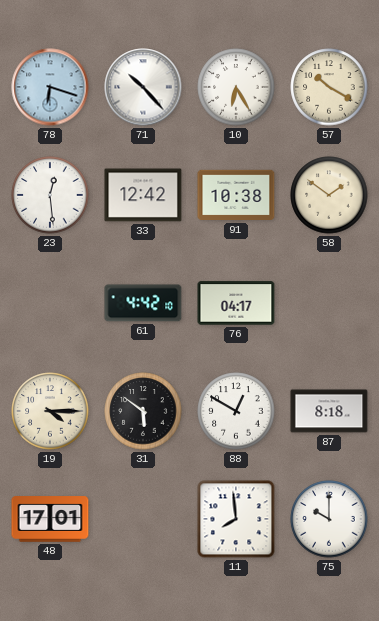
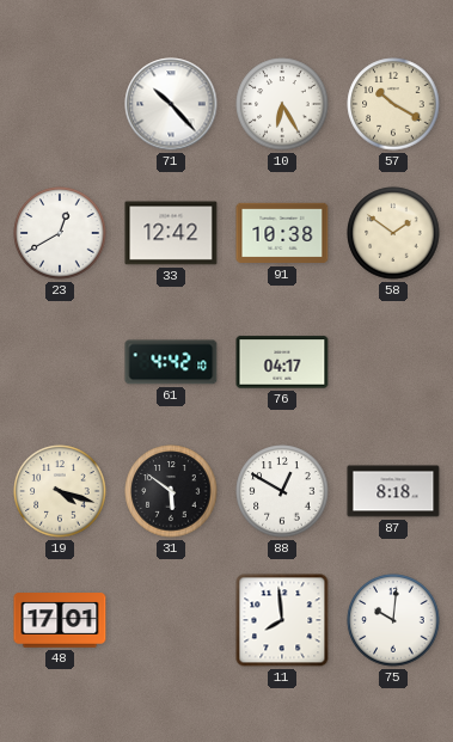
78: 6:18 -> none (50, 87)
23: 12:29 -> 12:40 (60, 233)
19: 4:15 -> 4:18 (60, 491)
75: 10:00 -> 10:01 (393, 620)
